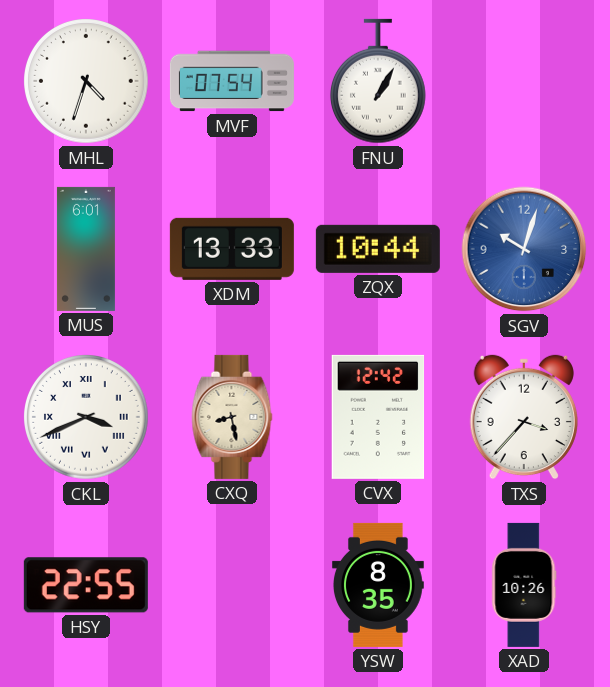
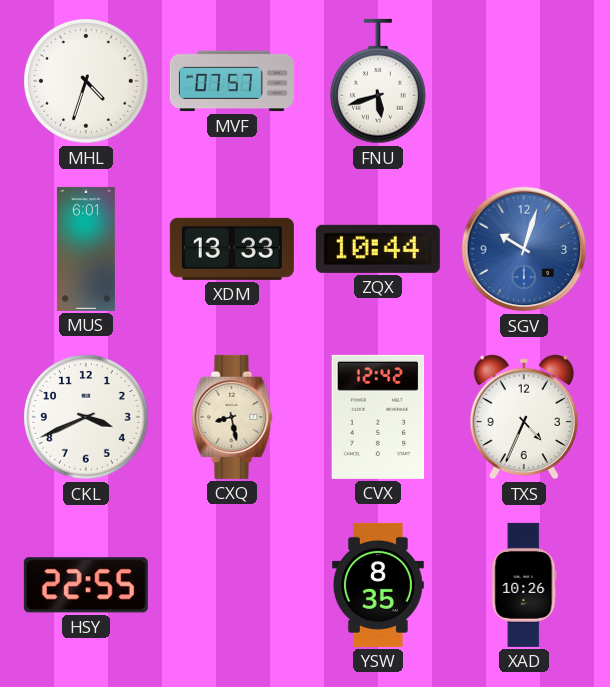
MVF: 07:54 -> 07:57 (232, 81)
FNU: 1:05 -> 5:42 (378, 81)
CKL numerals: Roman -> Arabic (86, 417)
TXS: 3:37 -> 4:34 (524, 417)
